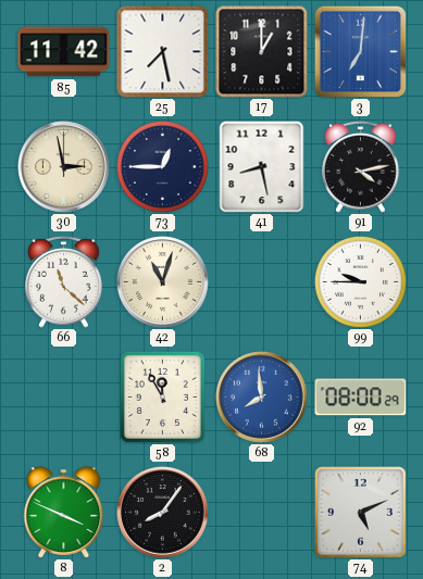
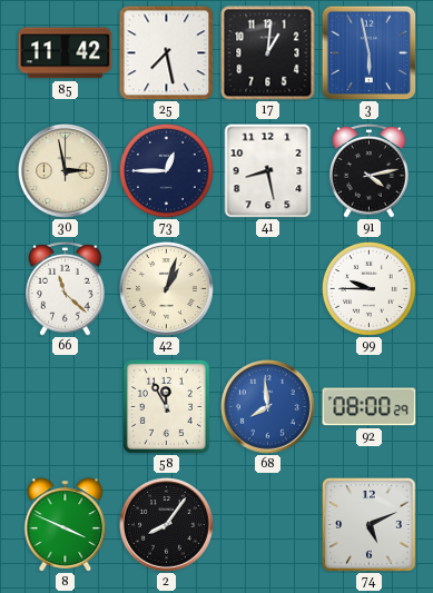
17: 1:00 -> 1:01 (268, 53)
3: 7:01 -> 5:58 (368, 52)
42: 11:03 -> 1:03 (167, 289)
